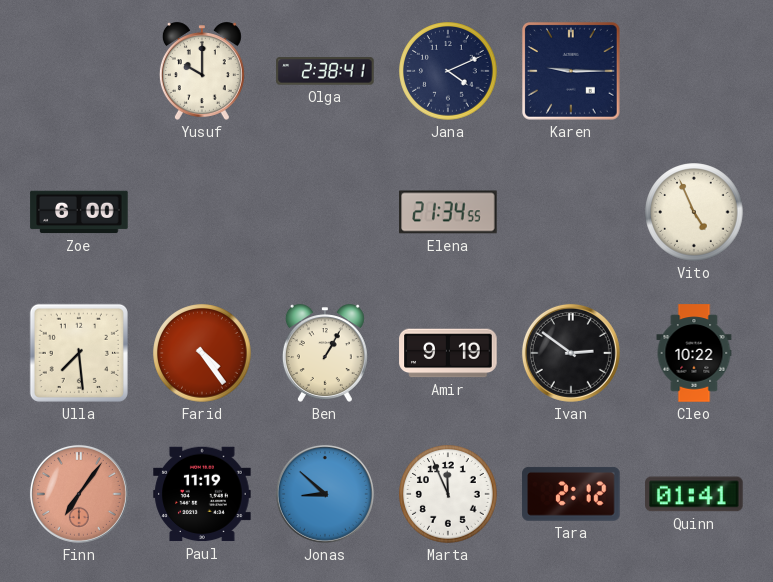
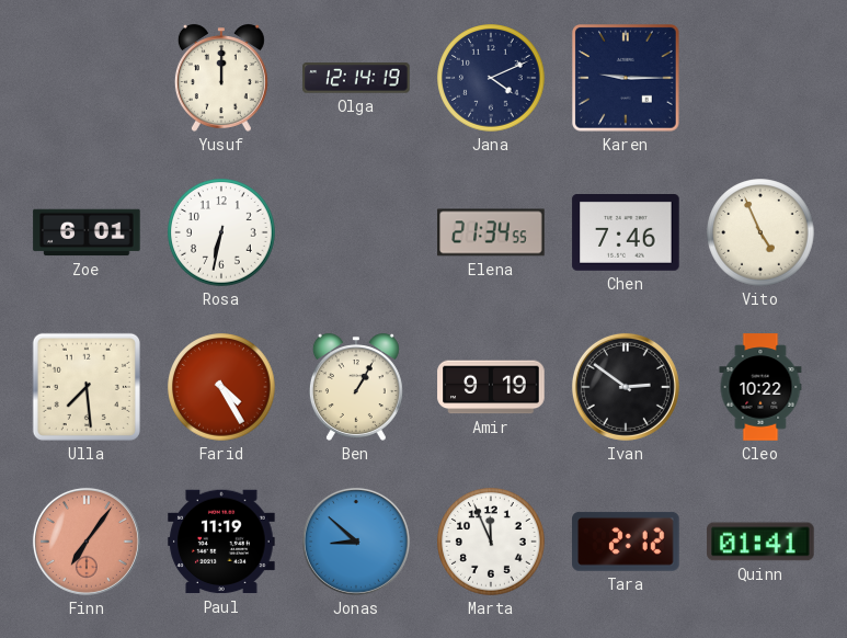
Yusuf: 10:00 -> 12:00 (221, 78)
Olga: 2:38 -> 12:14 (356, 78)
Zoe: 6:00 -> 6:01 (87, 232)
Rosa: none -> 6:32 (221, 232)
Chen: none -> 7:46 (626, 233)
Farid: 4:24 -> 4:25 (221, 387)
